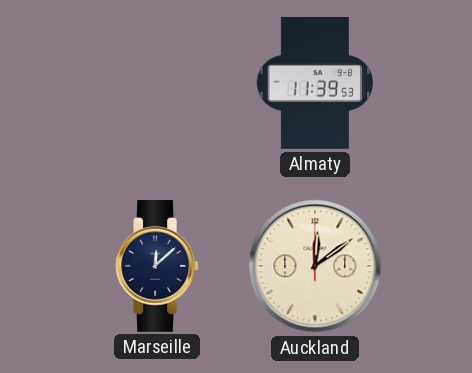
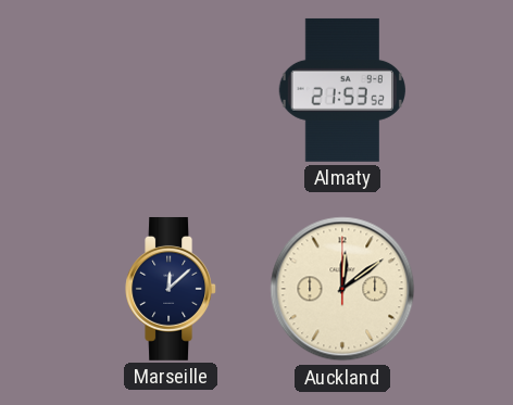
Almaty: 11:39 -> 21:53 (341, 90)
